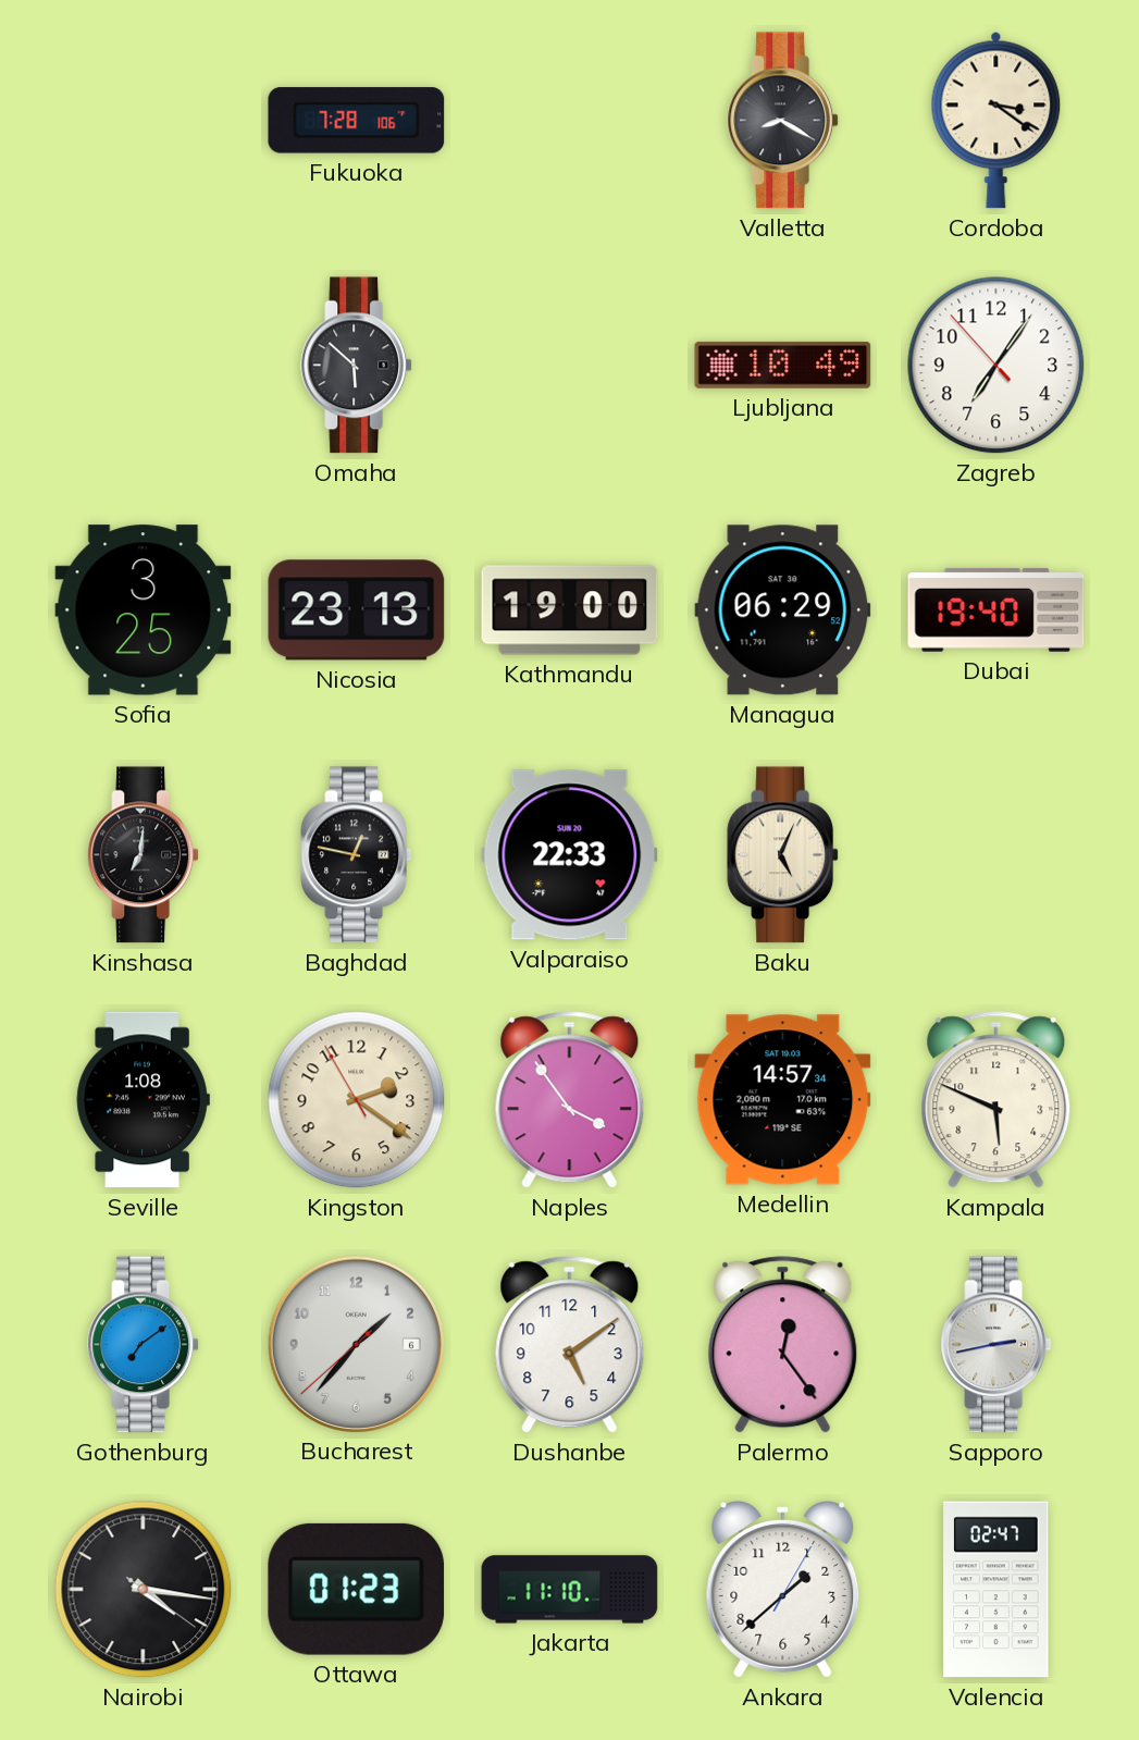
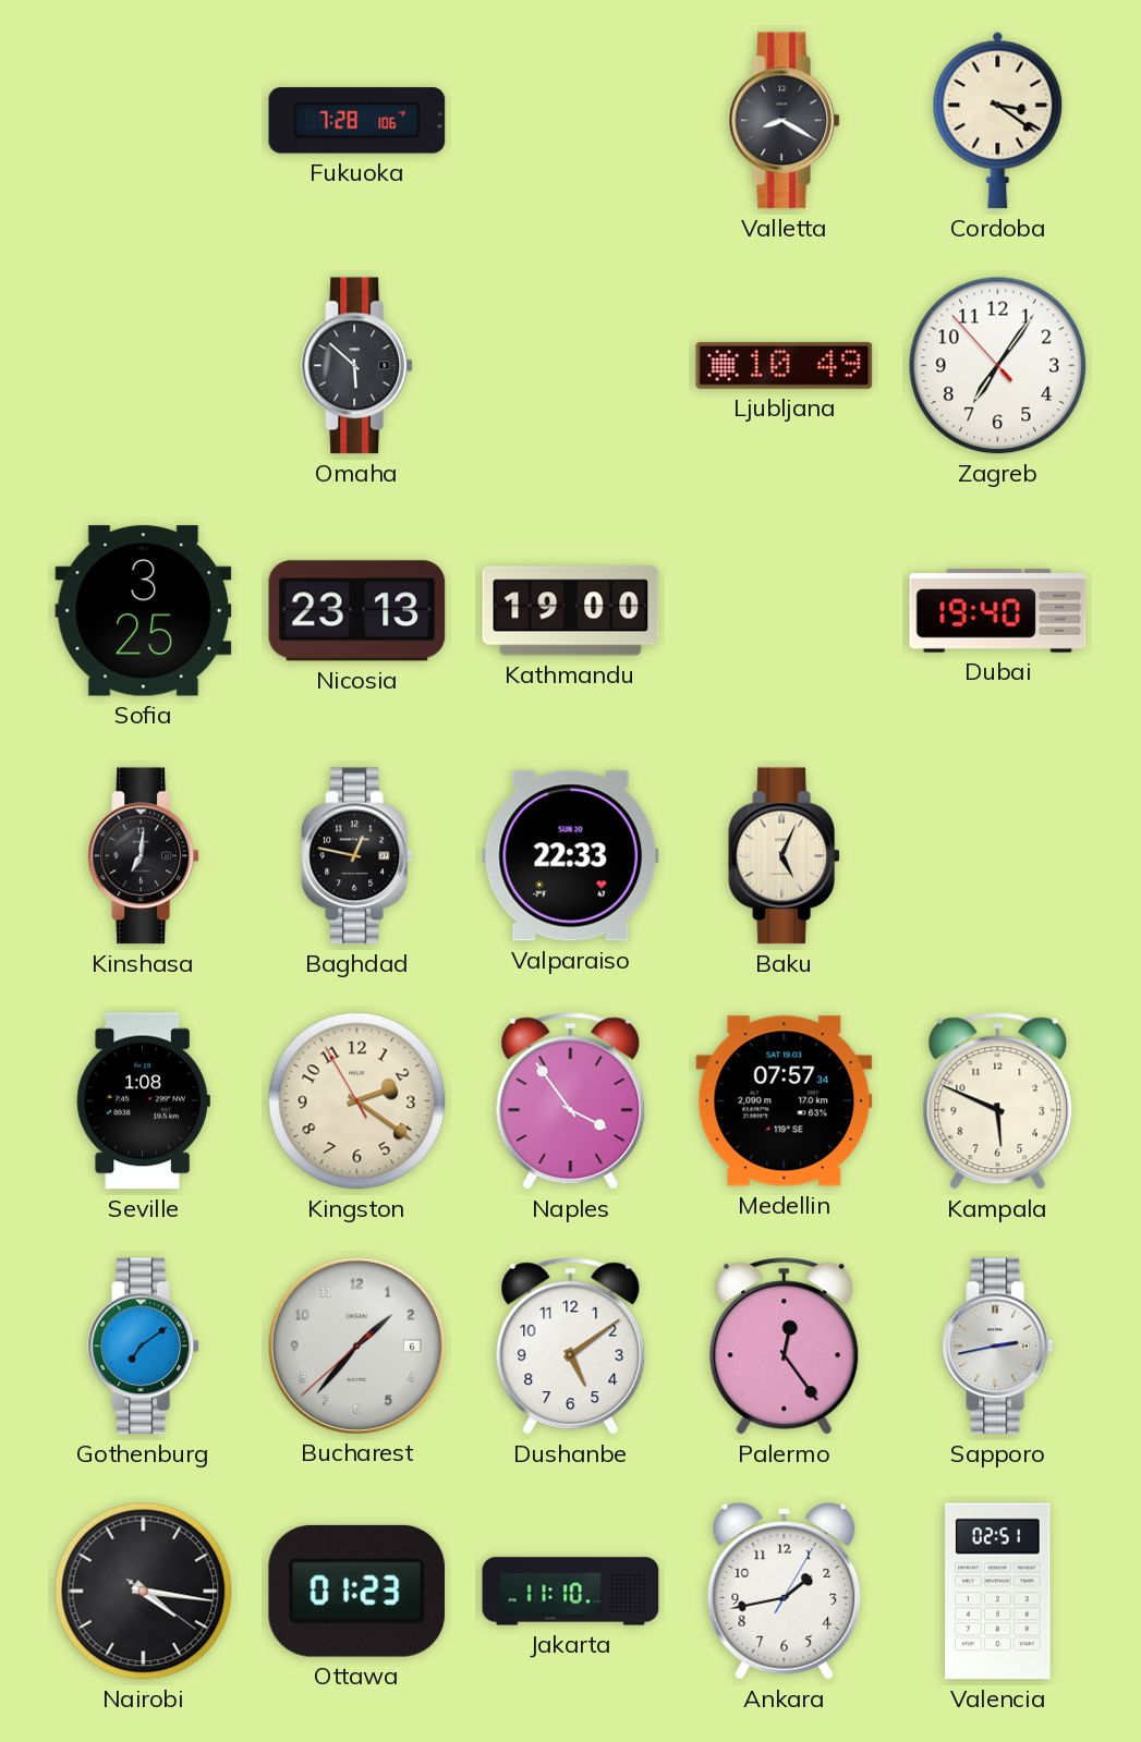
Managua: 06:29 -> none (783, 610)
Medellin: 14:57 -> 07:57 (785, 1101)
Ankara: 1:38 -> 1:43 (785, 1592)
Valencia: 02:47 -> 02:51 (998, 1592)
